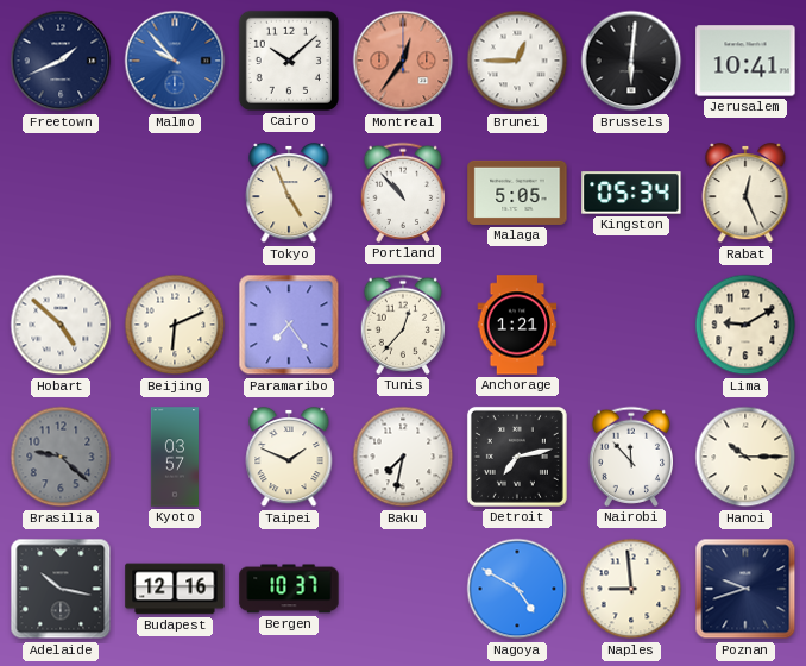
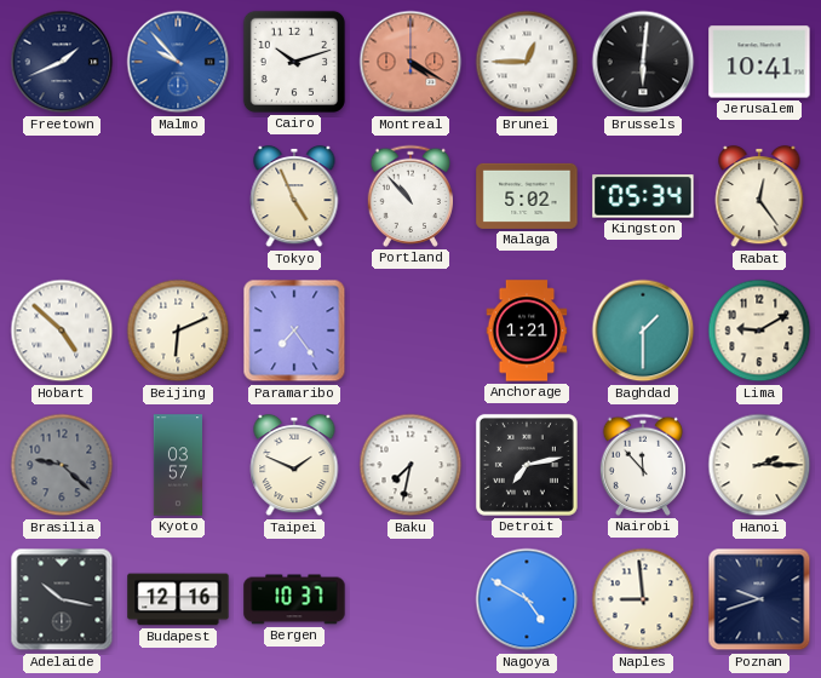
Cairo: 10:08 -> 10:12 (294, 62)
Montreal: 12:36 -> 4:20 (410, 62)
Malaga: 5:05 -> 5:02 (527, 196)
Rabat: 12:26 -> 12:24 (759, 196)
Tunis: 12:37 -> none (402, 325)
Baghdad: none -> 1:30 (643, 331)
Hanoi: 10:15 -> 2:15 (759, 465)
